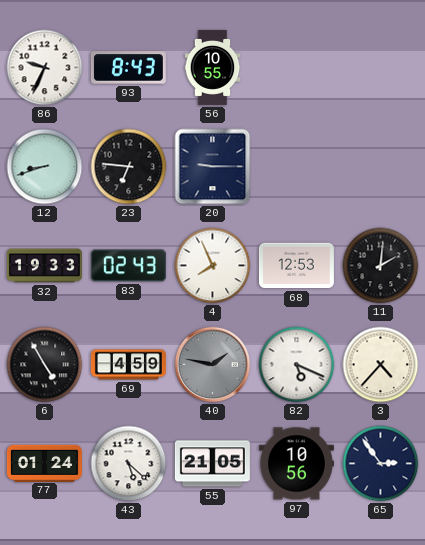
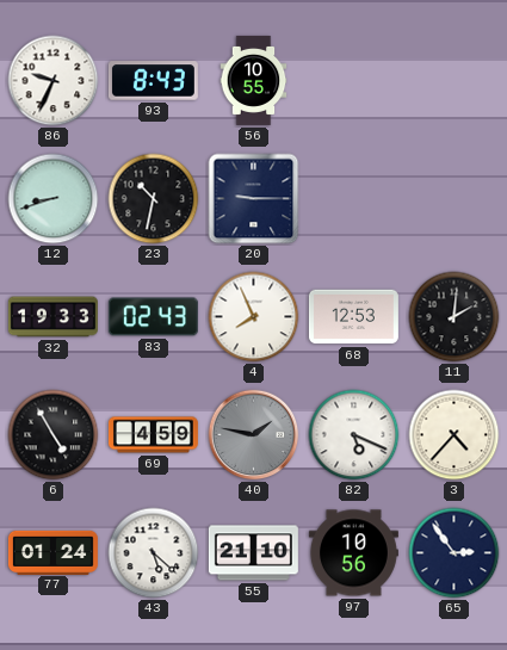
23: 6:46 -> 10:32 (154, 199)
55: 21:05 -> 21:10 (253, 553)
